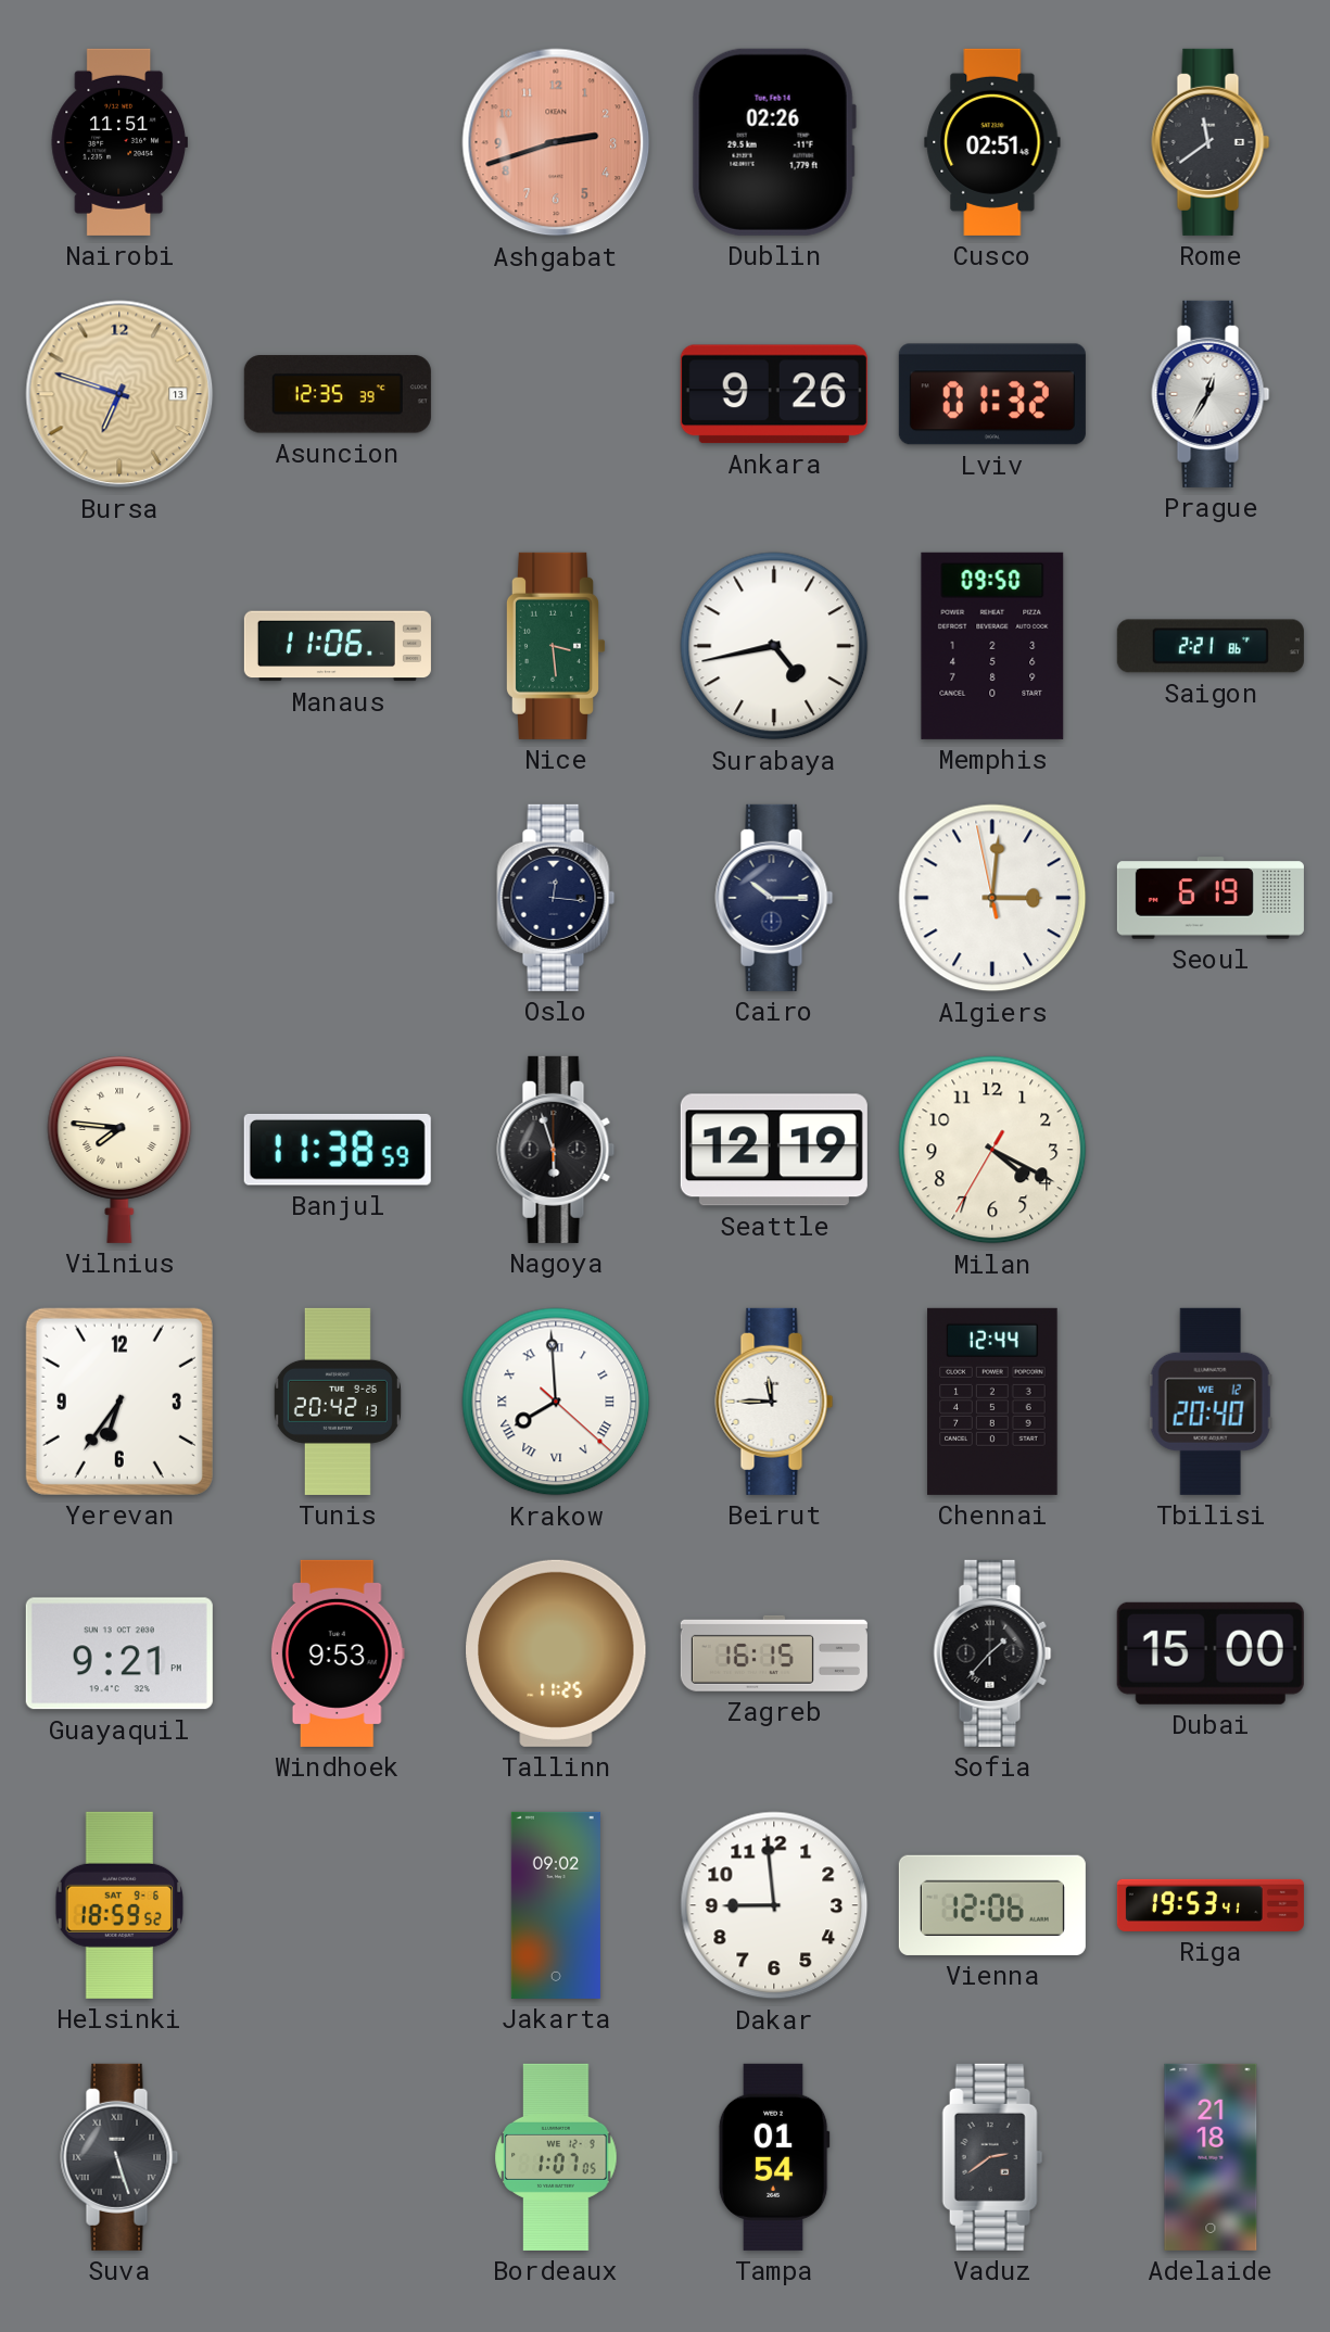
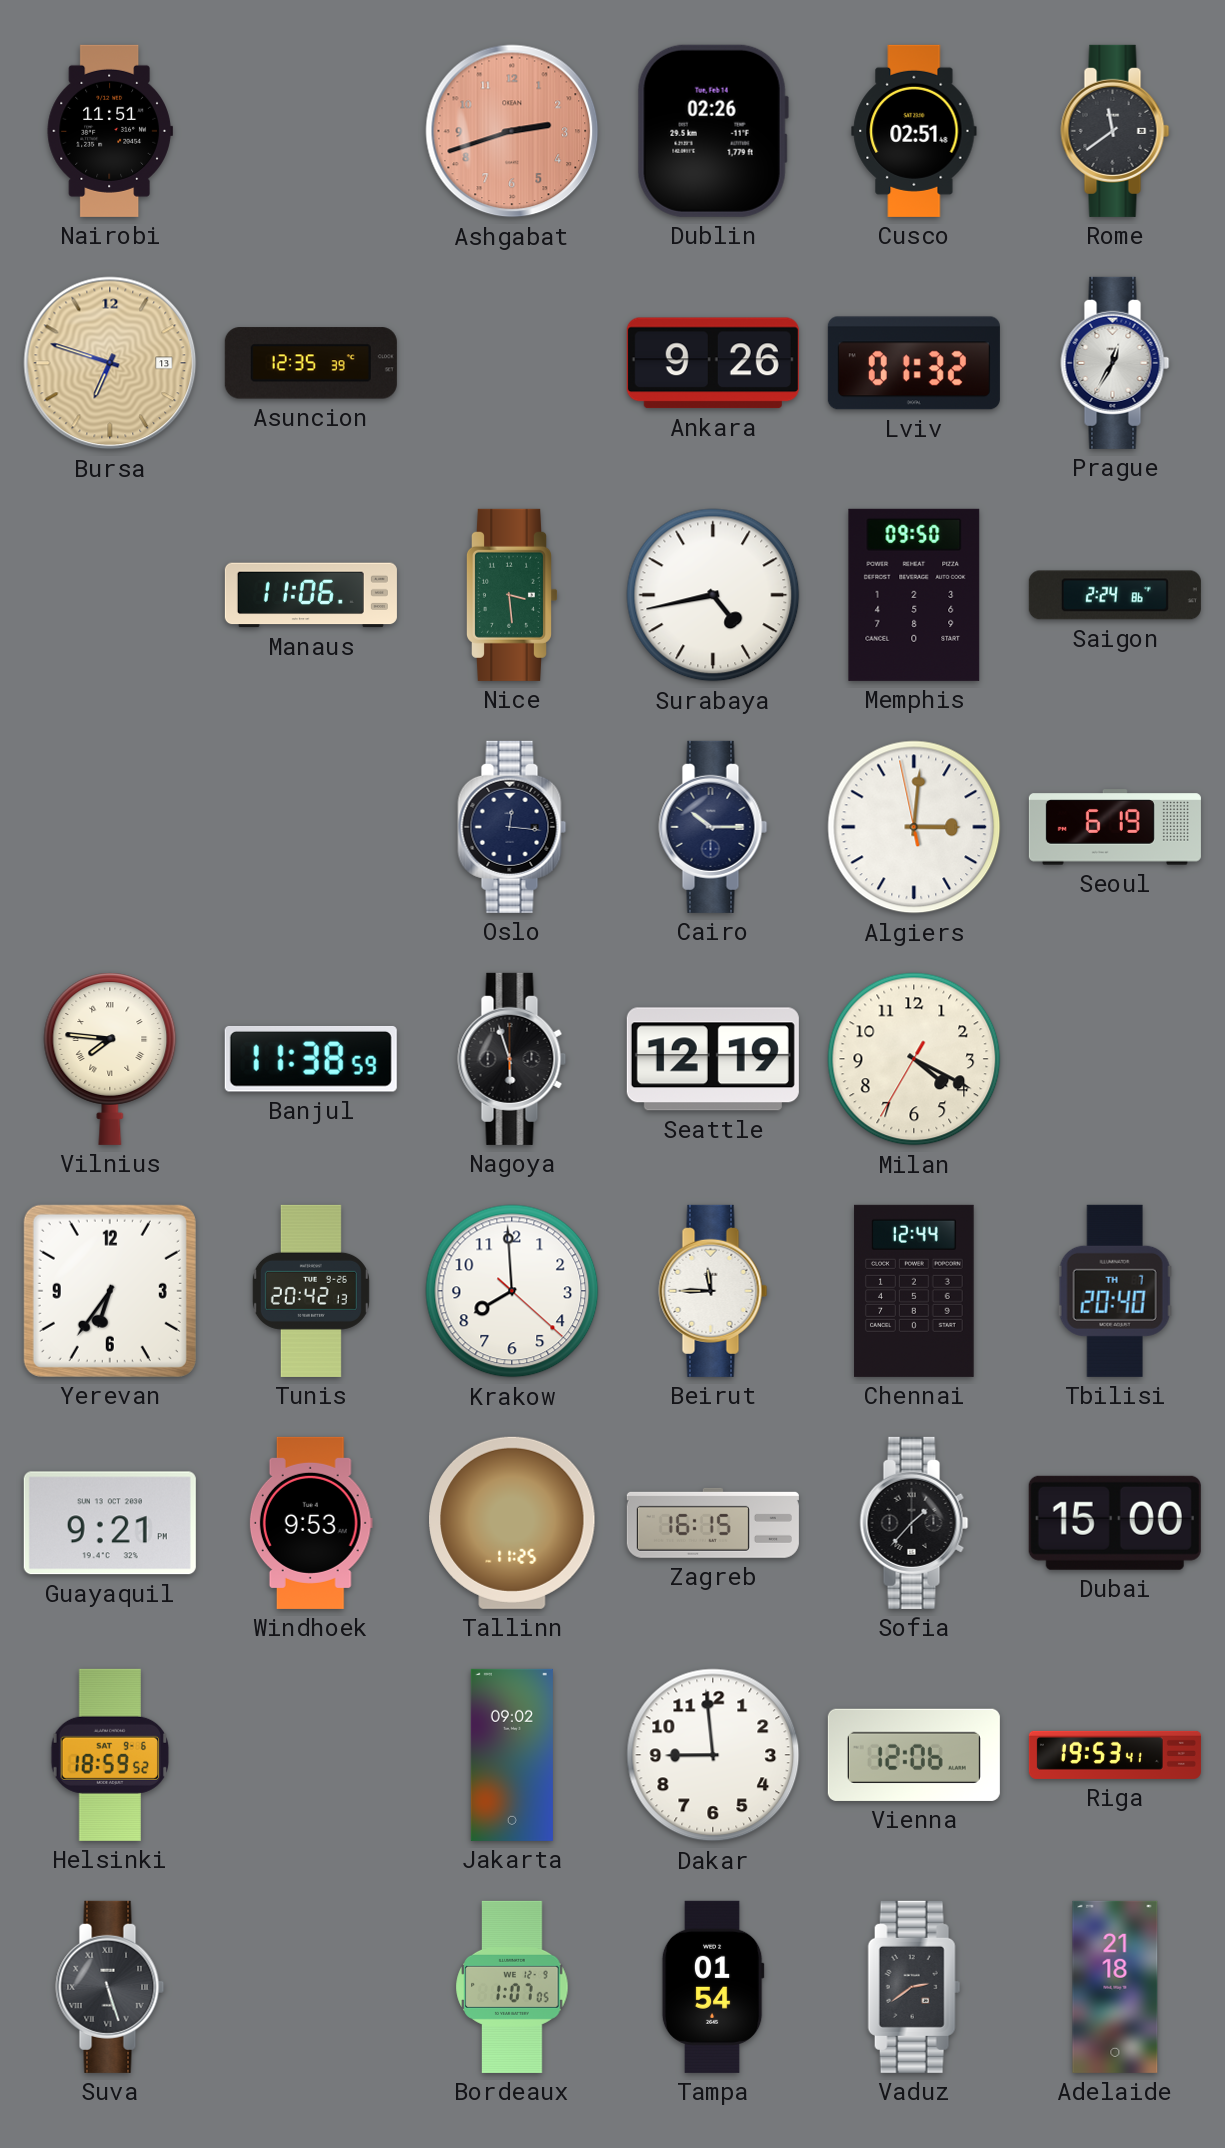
Saigon: 2:21 -> 2:24 (1115, 595)
Krakow numerals: Roman -> Arabic (512, 1291)
Tbilisi date: WE 12 -> TH 7 (1115, 1291)
